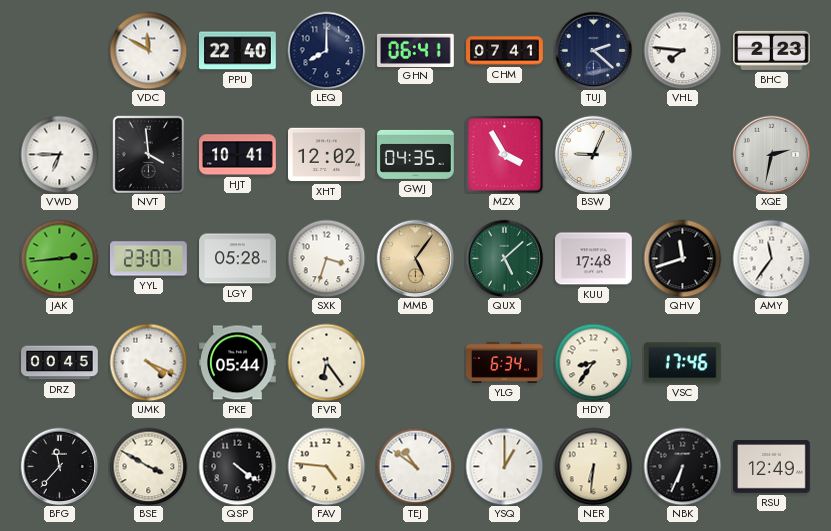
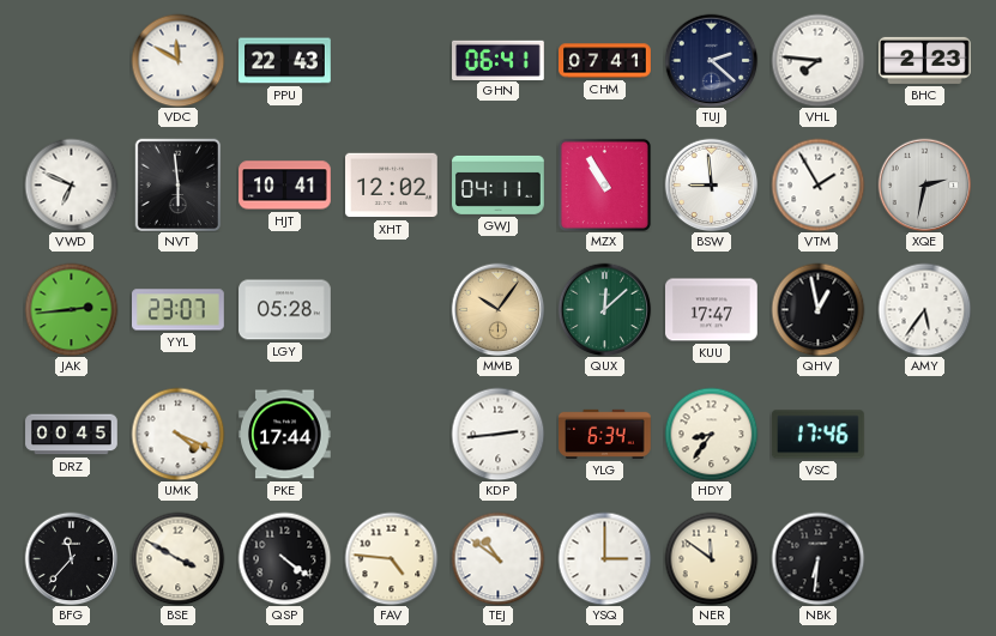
PPU: 22:40 -> 22:43 (285, 61)
LEQ: 8:00 -> none (326, 50)
VWD: 6:45 -> 6:49 (71, 184)
NVT: 3:59 -> 5:59 (179, 184)
GWJ: 04:35 -> 04:11 (499, 184)
MZX: 3:55 -> 10:55 (604, 184)
BSW: 9:04 -> 8:59 (711, 184)
VTM: none -> 1:55 (817, 184)
SXK: 3:33 -> none (326, 258)
MMB: 5:06 -> 10:06 (497, 309)
QUX: 5:08 -> 12:08 (604, 309)
KUU: 17:48 -> 17:47 (712, 310)
QHV: 11:42 -> 12:58 (817, 309)
AMY: 11:36 -> 5:36 (924, 309)
PKE: 05:44 -> 17:44 (285, 435)
FVR: 6:24 -> none (326, 362)
KDP: none -> 2:44 (497, 434)
YSQ: 1:00 -> 3:00 (604, 558)
NER: 6:31 -> 11:51 (711, 558)
NBK: 6:34 -> 6:31 (817, 558)
RSU: 12:49 -> none (772, 467)
